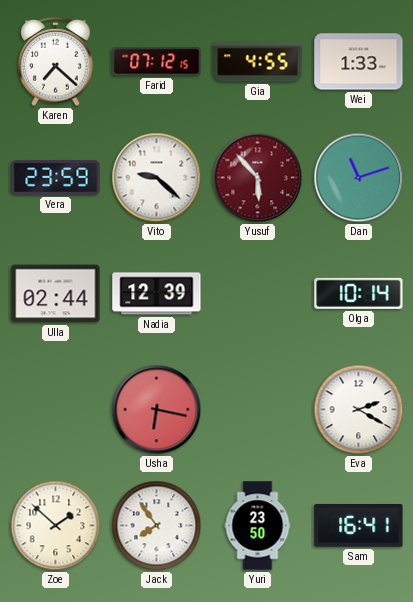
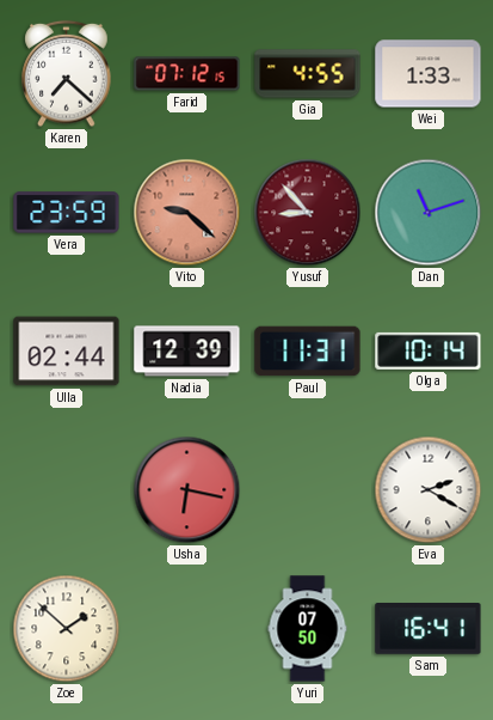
Vito dial: white -> salmon (187, 213)
Yusuf: 5:53 -> 8:53 (308, 213)
Paul: none -> 11:31 (308, 352)
Jack: 7:54 -> none (157, 526)
Yuri: 23:50 -> 07:50 (308, 629)
